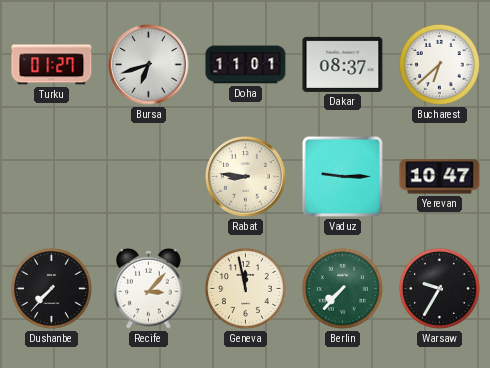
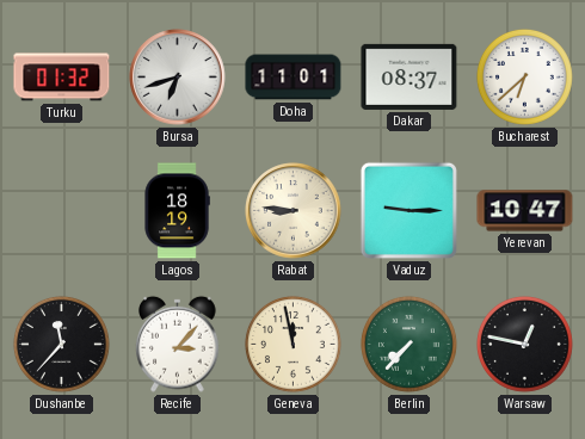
Turku: 01:27 -> 01:32 (62, 78)
Lagos: none -> 18:19 (177, 211)
Dushanbe: 7:37 -> 11:37 (61, 344)
Warsaw: 9:35 -> 12:47 (524, 344)
